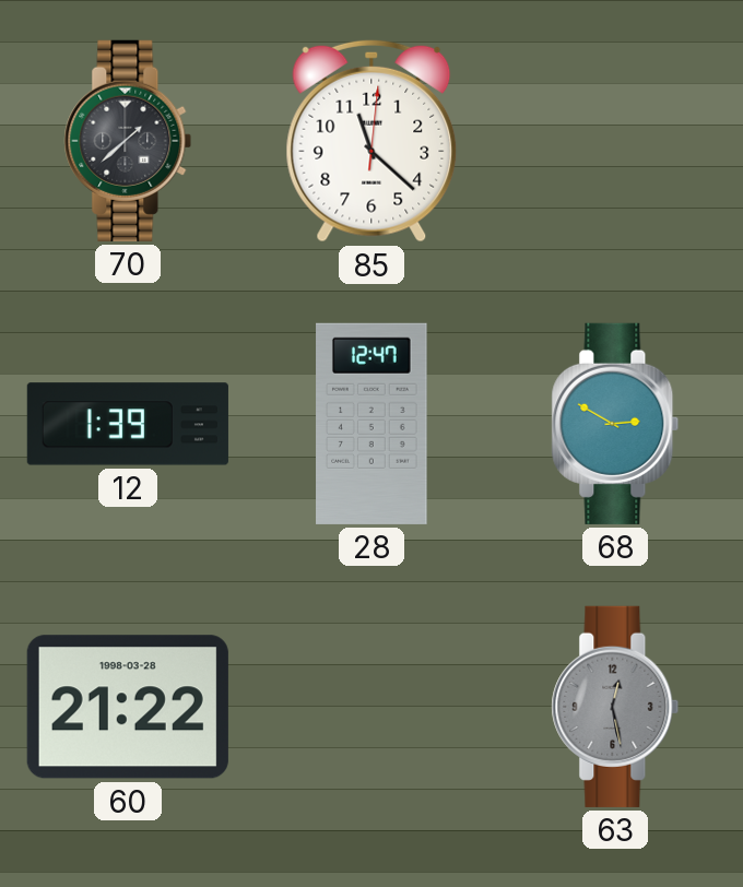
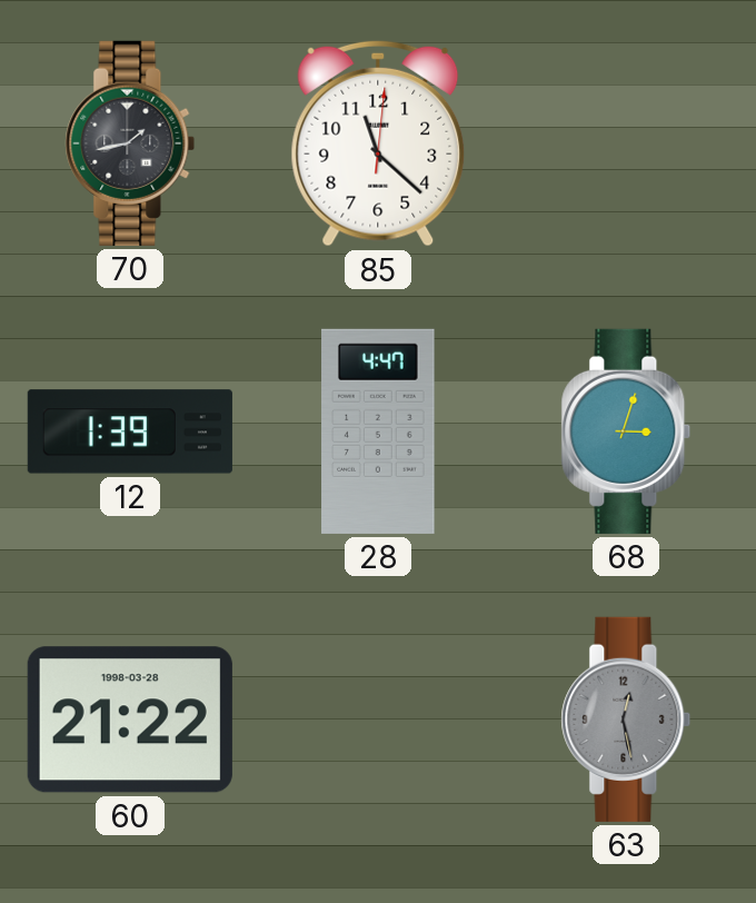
70: 1:38 -> 1:43 (130, 143)
28: 12:47 -> 4:47 (378, 431)
68: 2:50 -> 3:03 (626, 431)
